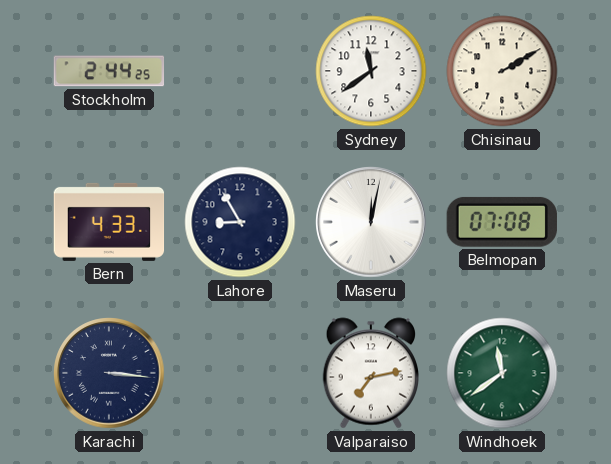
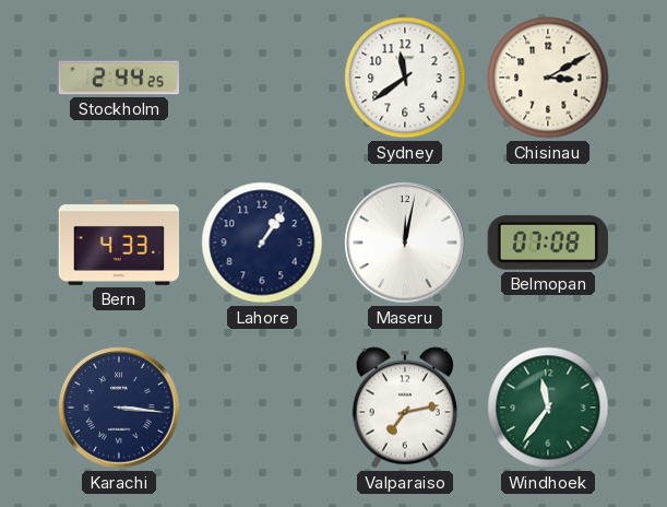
Chisinau: 2:10 -> 3:10 (548, 78)
Lahore: 8:55 -> 1:06 (262, 243)
Windhoek: 11:39 -> 11:36 (548, 408)
